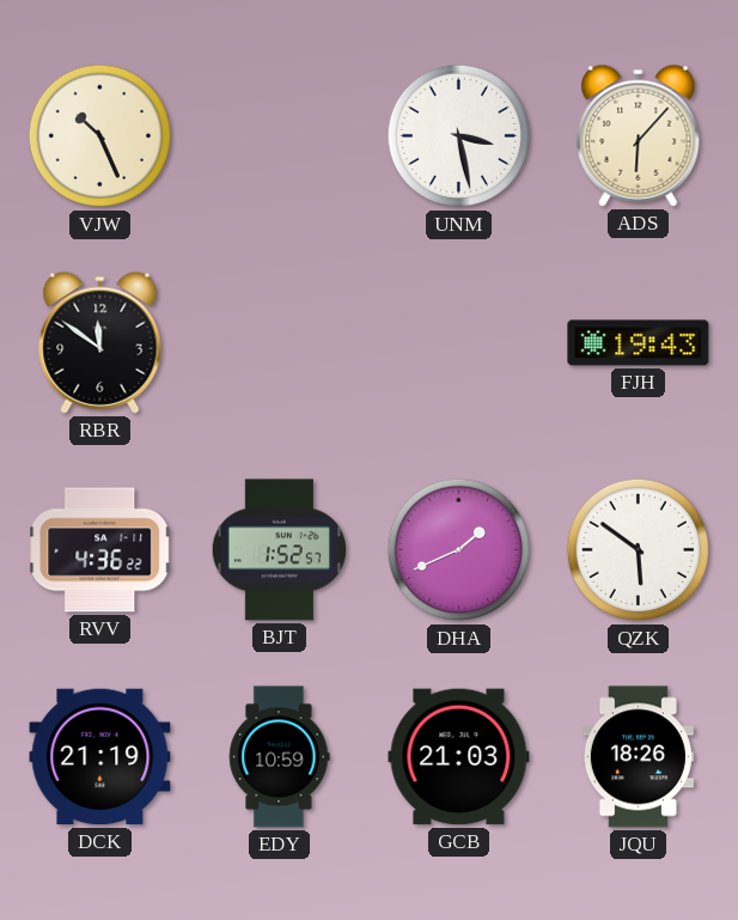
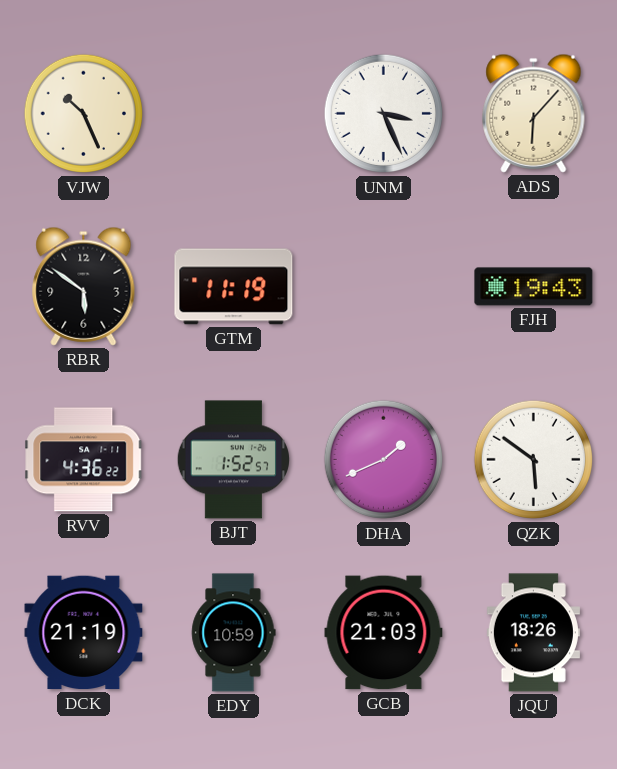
UNM: 3:28 -> 3:26 (384, 114)
RBR: 11:51 -> 5:51 (84, 286)
GTM: none -> 11:19 (234, 287)
